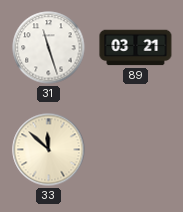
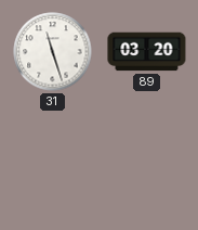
89: 03:21 -> 03:20 (147, 52)
33: 11:52 -> none (49, 150)
